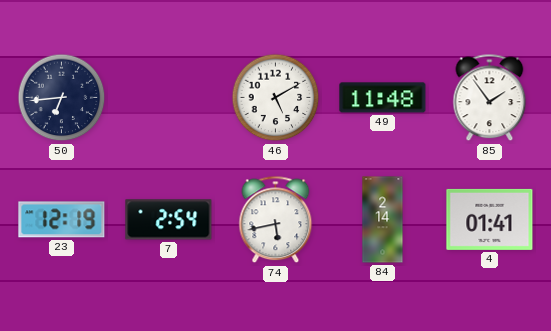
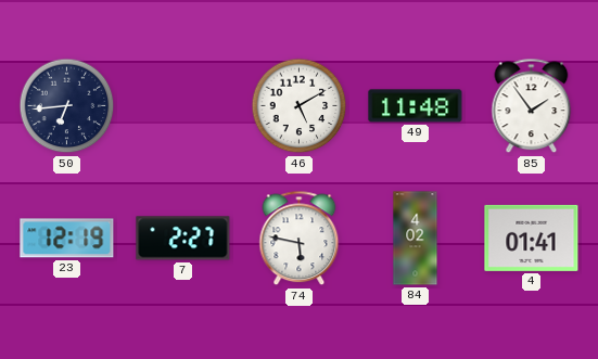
7: 2:54 -> 2:27 (183, 239)
74: 5:43 -> 5:47 (300, 239)
84: 2:14 -> 4:02 (416, 239)
